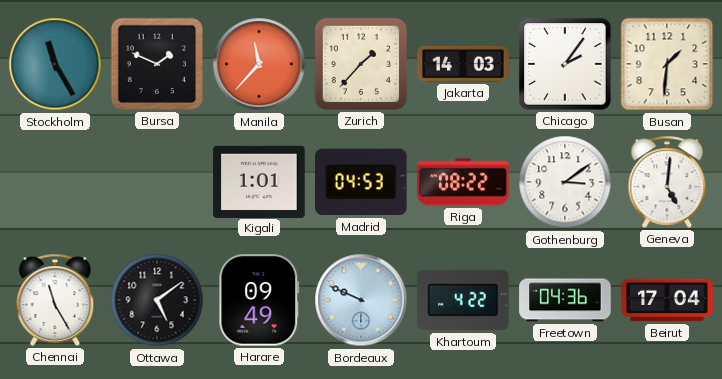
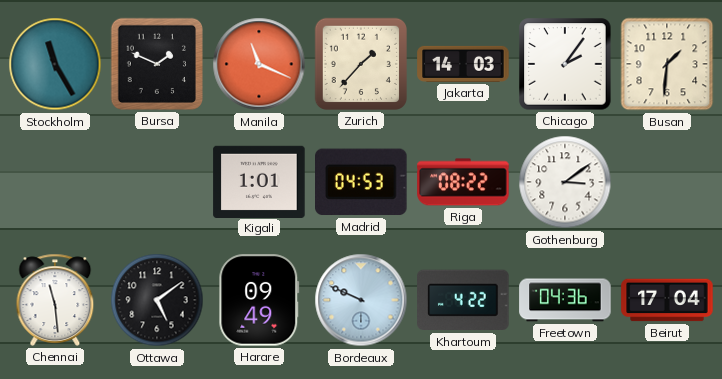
Manila: 11:37 -> 11:19 (259, 64)
Geneva: 5:01 -> none (667, 182)
Chennai: 11:25 -> 11:29 (55, 300)
